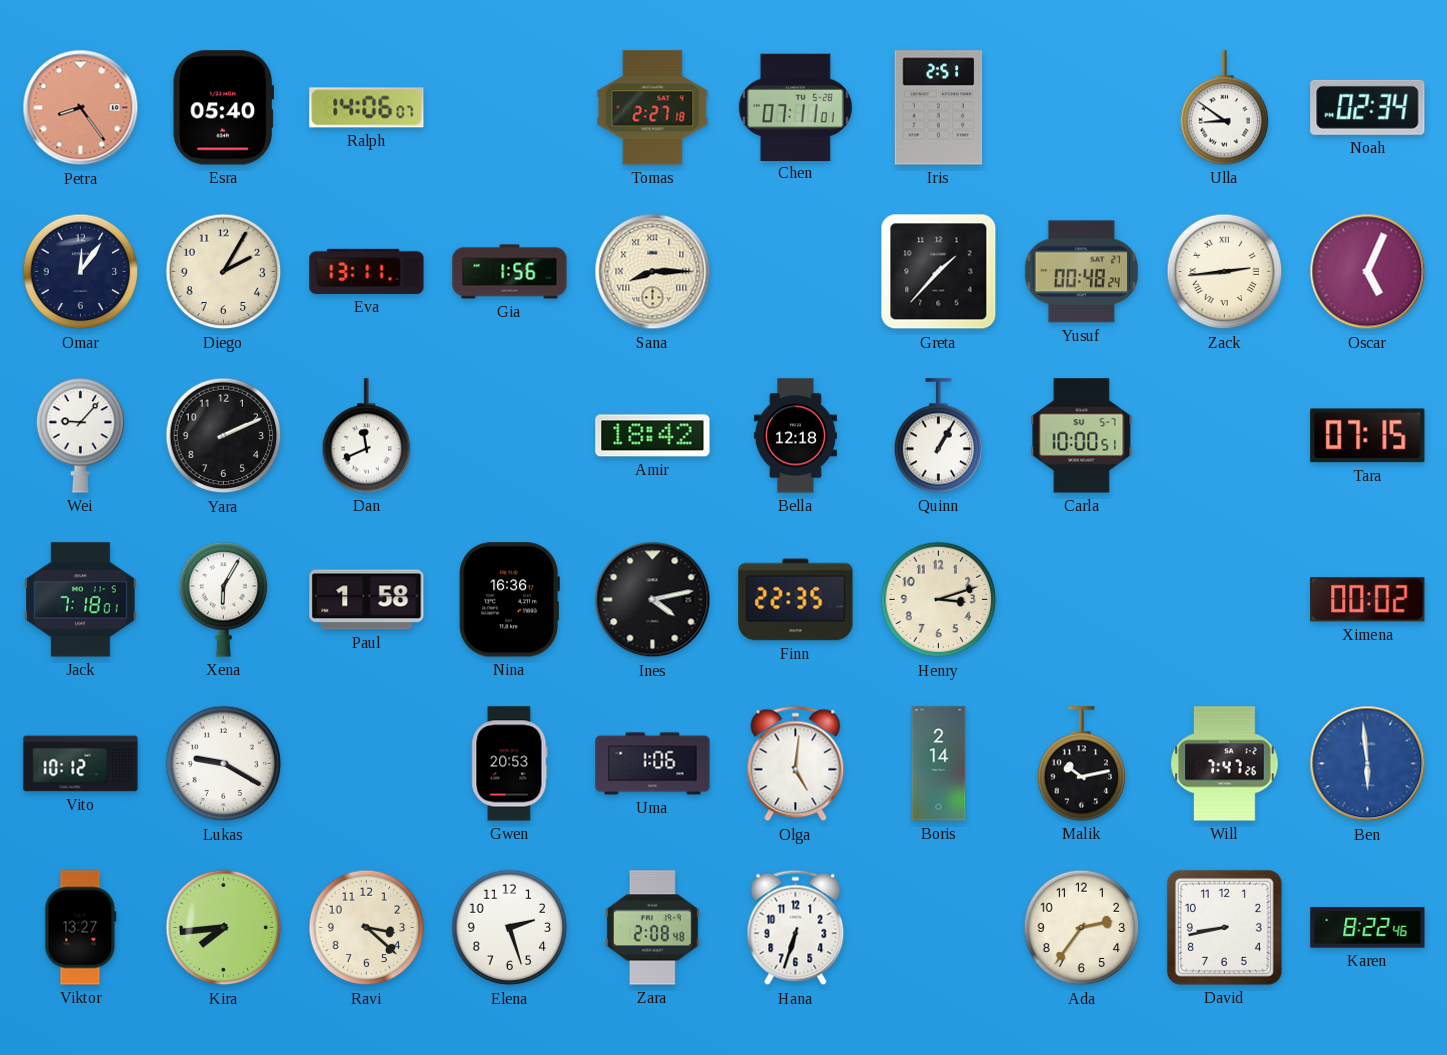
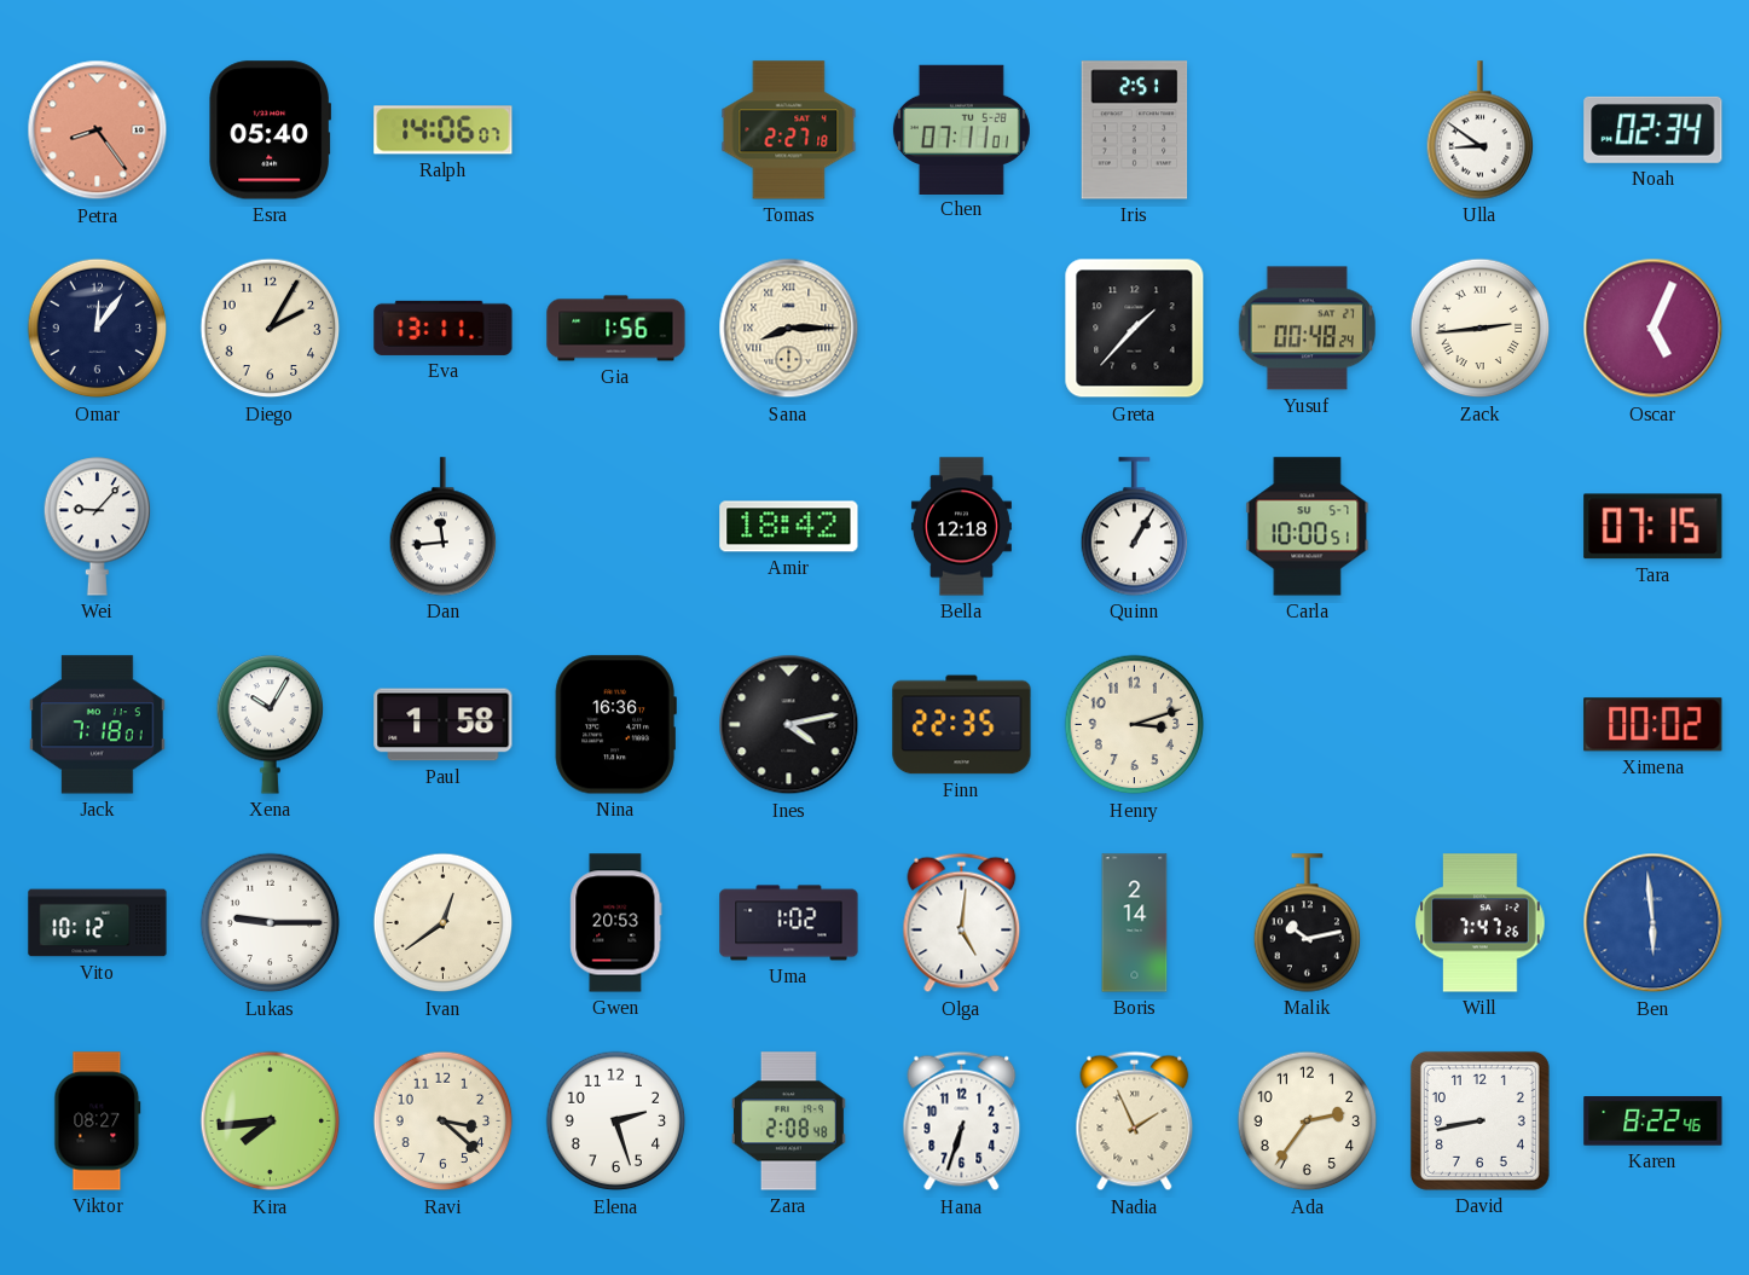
Yara: 2:11 -> none (224, 436)
Dan: 11:41 -> 11:44 (444, 527)
Xena: 6:05 -> 10:05 (271, 725)
Lukas: 9:20 -> 9:15 (271, 923)
Ivan: none -> 12:39 (444, 923)
Uma: 1:06 -> 1:02 (789, 923)
Viktor: 13:27 -> 08:27 (98, 1122)
Nadia: none -> 1:56 (1135, 1122)
